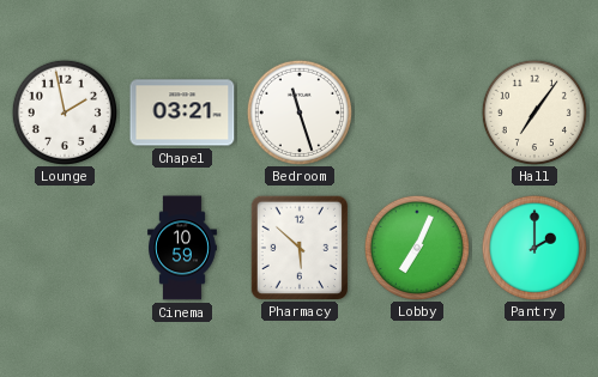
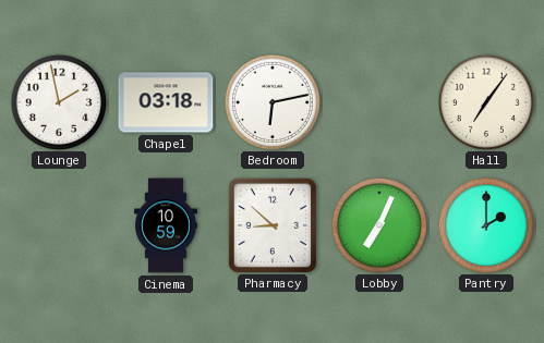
Chapel: 03:21 -> 03:18 (166, 102)
Bedroom: 11:27 -> 6:13 (271, 101)
Pharmacy: 5:52 -> 8:52 (271, 224)
